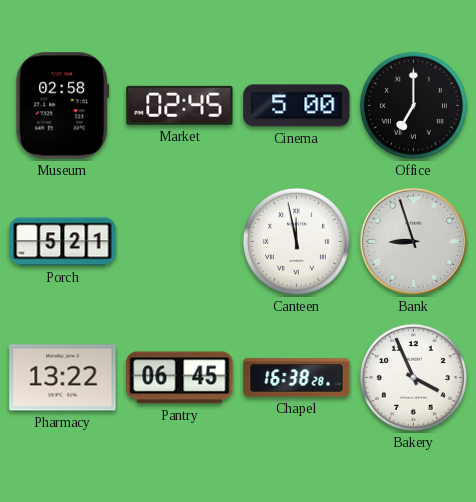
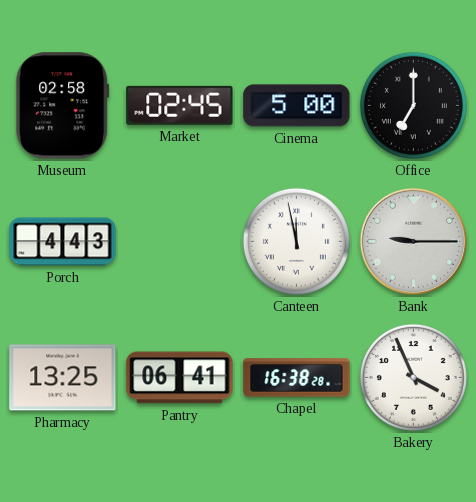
Porch: 5:21 -> 4:43 (63, 242)
Bank: 8:57 -> 9:15 (414, 242)
Pharmacy: 13:22 -> 13:25 (63, 378)
Pantry: 06:45 -> 06:41 (180, 378)
